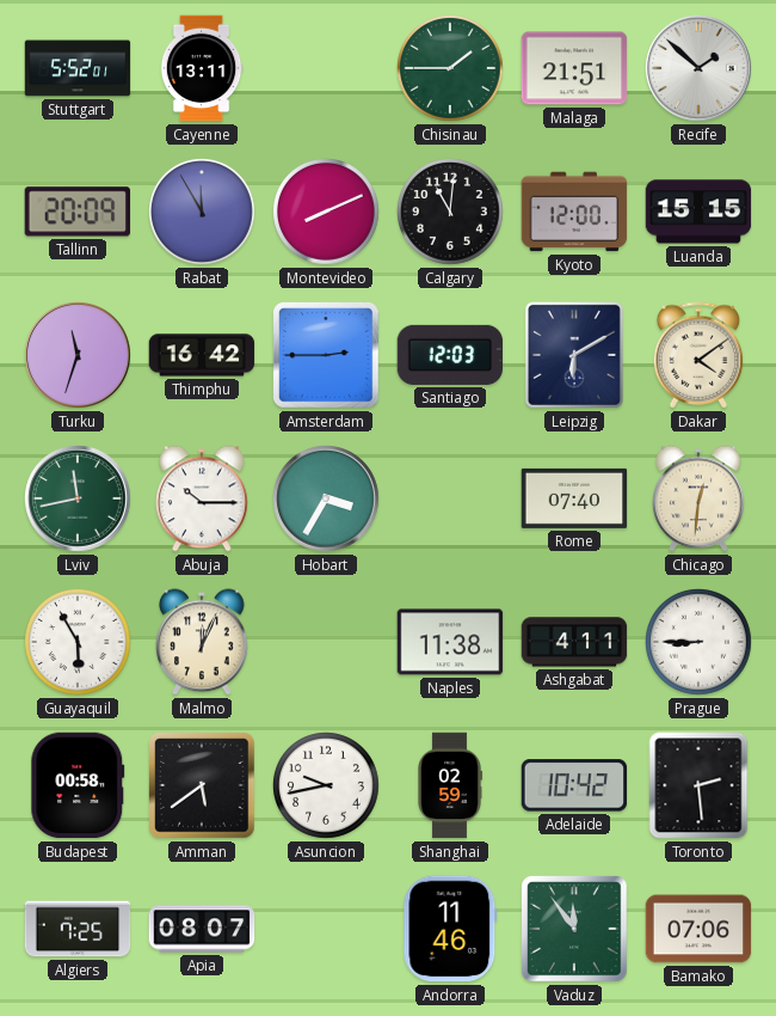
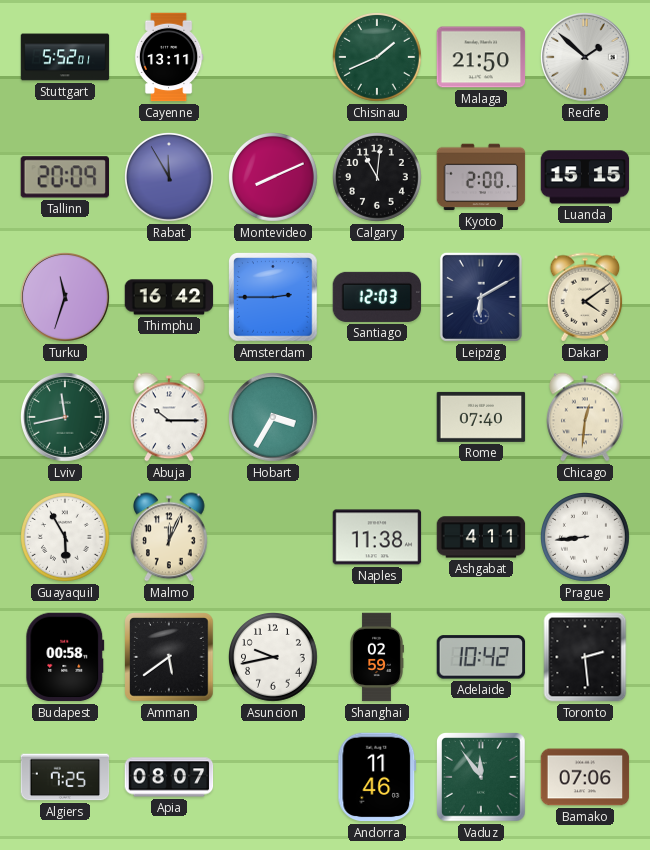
Chisinau: 1:45 -> 1:41 (378, 58)
Malaga: 21:51 -> 21:50 (481, 57)
Kyoto: 12:00 -> 2:00 (481, 177)
Prague: 8:45 -> 8:44 (586, 538)
